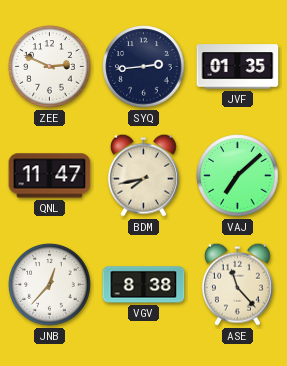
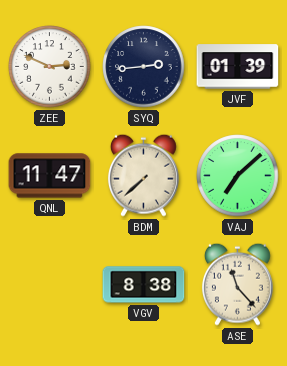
JVF: 01:35 -> 01:39 (238, 67)
BDM: 7:43 -> 7:38 (143, 175)
JNB: 12:37 -> none (50, 285)
